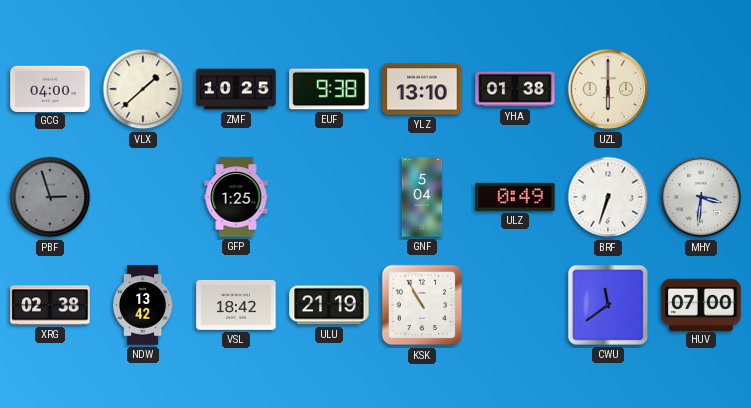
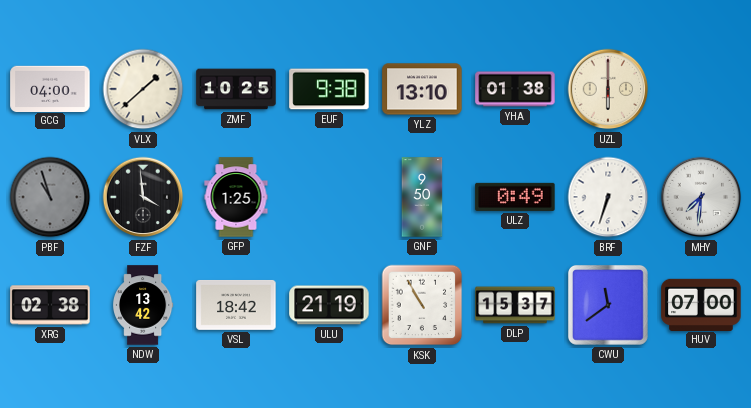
PBF: 2:57 -> 10:57 (50, 197)
FZF: none -> 3:59 (143, 197)
GNF: 5:04 -> 9:50 (422, 197)
MHY: 3:31 -> 7:31 (701, 197)
DLP: none -> 15:37 (515, 305)
